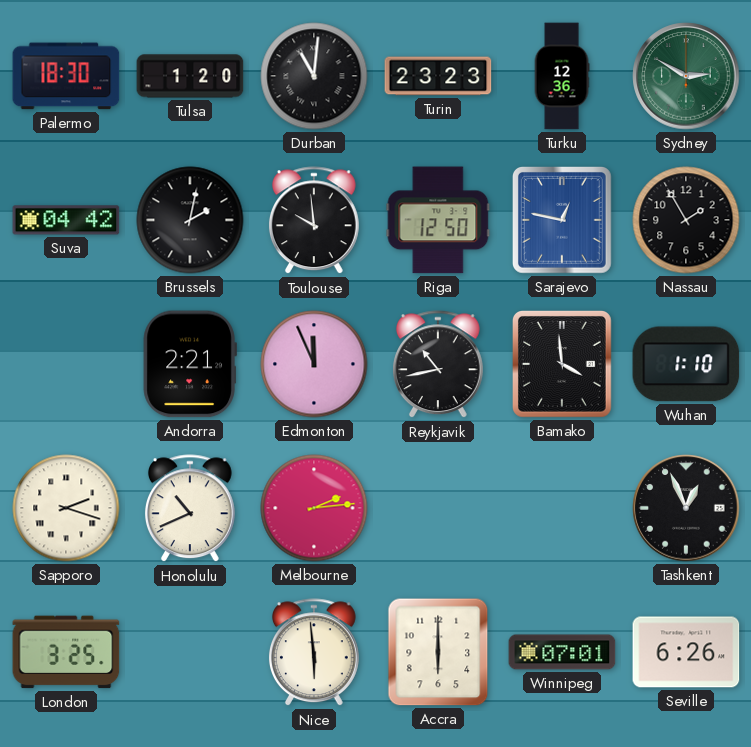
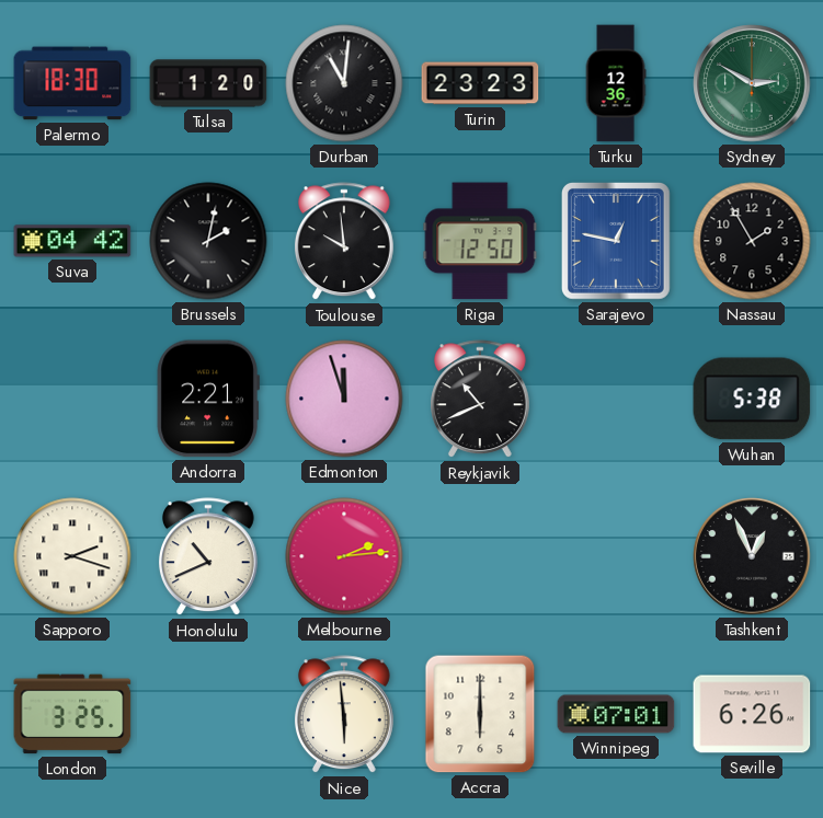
Edmonton: 11:56 -> 11:57 (344, 399)
Reykjavik: 10:43 -> 10:41 (480, 400)
Bamako: 3:59 -> none (562, 365)
Wuhan: 1:10 -> 5:38 (752, 399)
